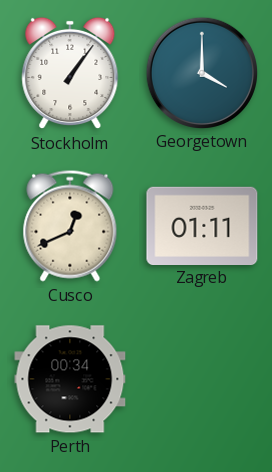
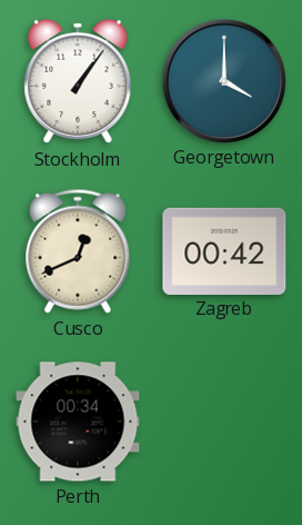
Zagreb: 01:11 -> 00:42 (224, 250)
